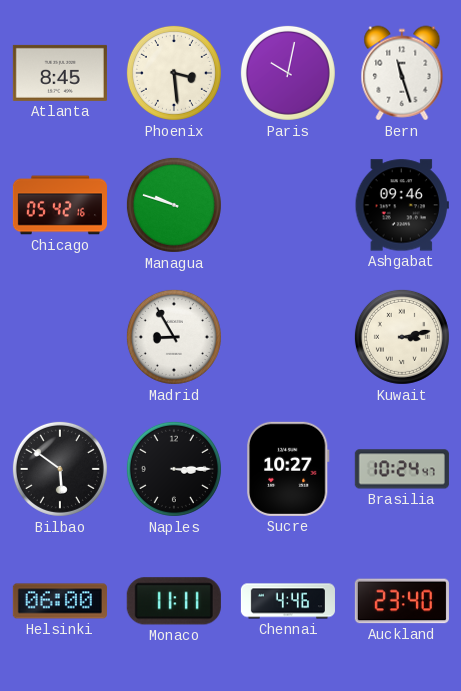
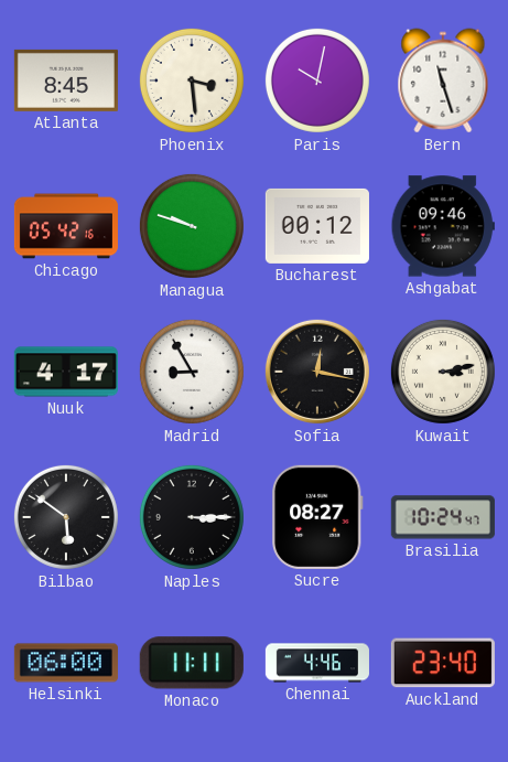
Bucharest: none -> 00:12 (317, 226)
Nuuk: none -> 4:17 (66, 372)
Sofia: none -> 12:17 (317, 372)
Sucre: 10:27 -> 08:27 (317, 517)
